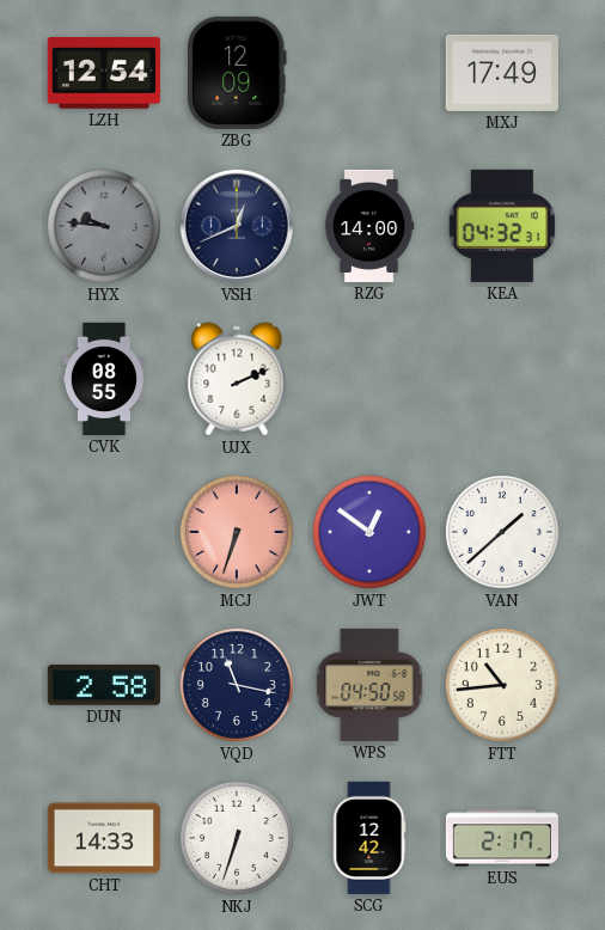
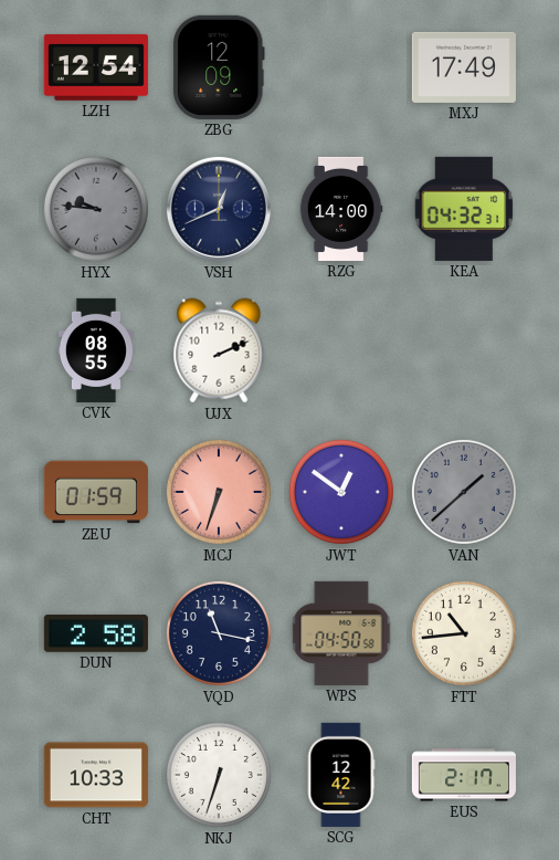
ZEU: none -> 01:59 (96, 492)
VAN dial: white -> grey (464, 492)
CHT: 14:33 -> 10:33 (96, 775)
